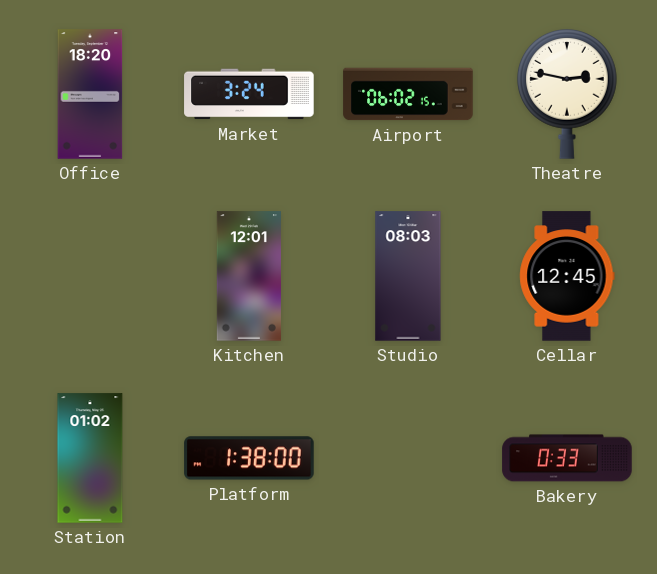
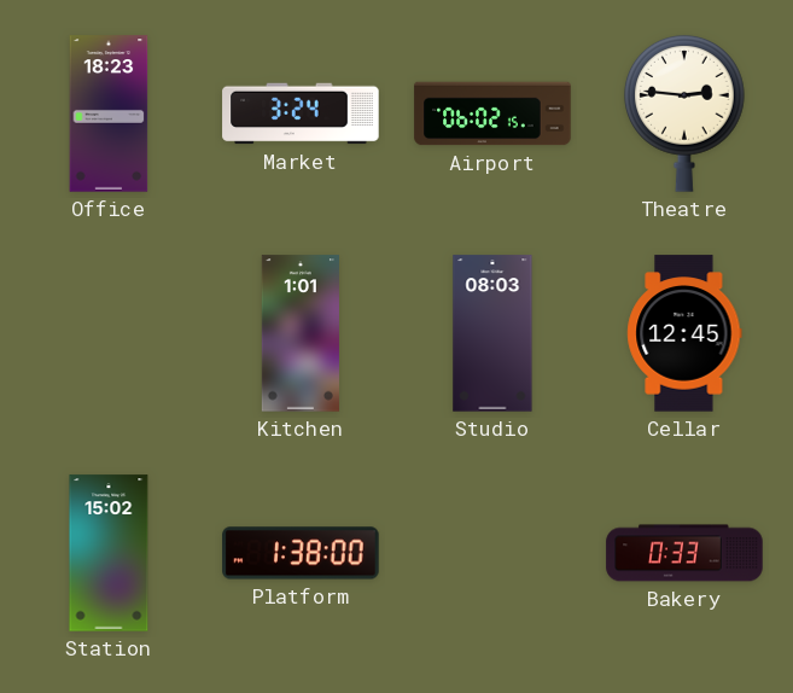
Office: 18:20 -> 18:23 (109, 113)
Theatre: 2:47 -> 2:46 (684, 113)
Kitchen: 12:01 -> 1:01 (301, 333)
Station: 01:02 -> 15:02 (109, 553)
